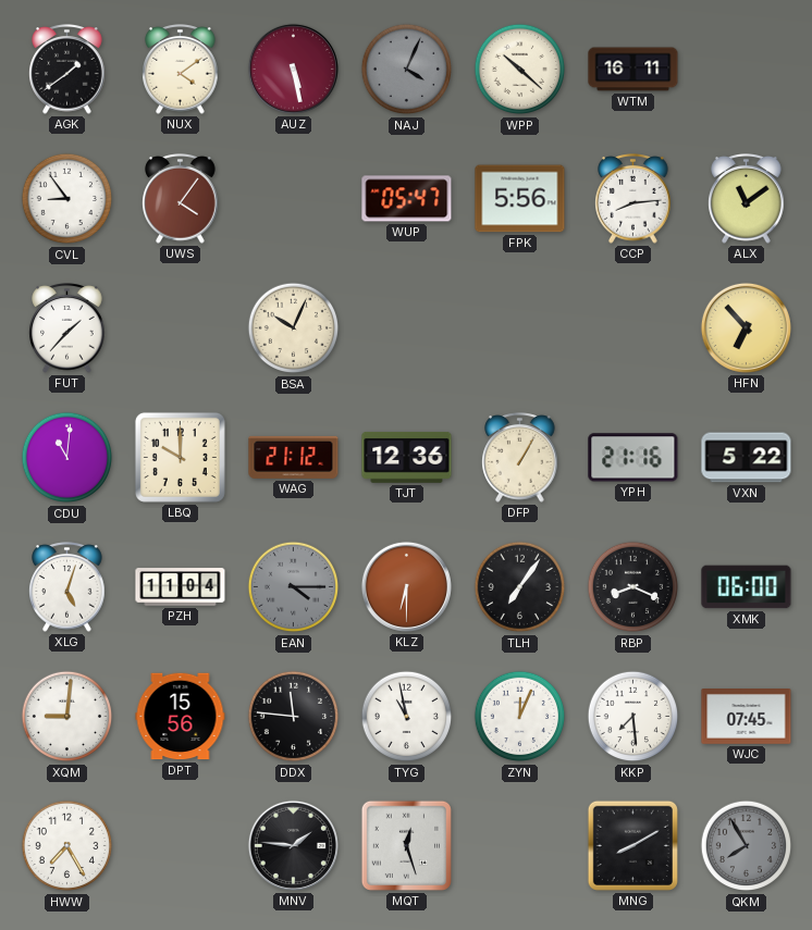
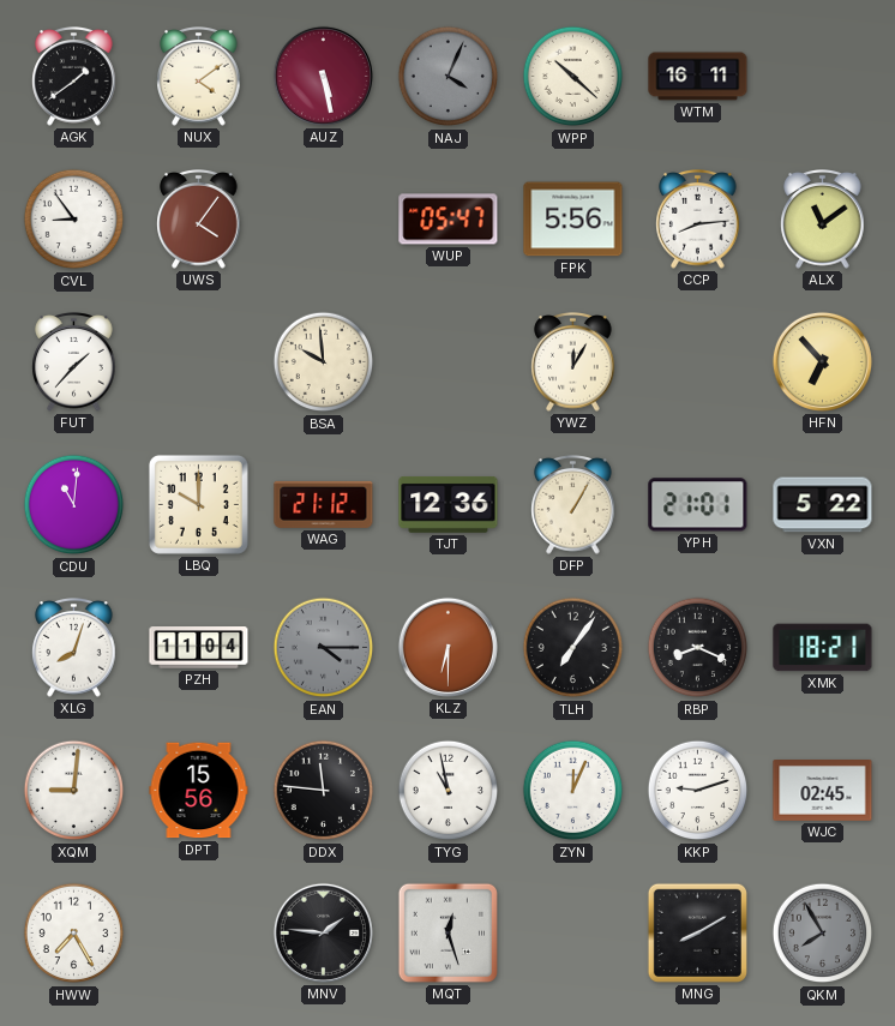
BSA: 10:04 -> 9:59 (324, 362)
YWZ: none -> 12:05 (573, 362)
YPH: 21:16 -> 21:01 (698, 505)
XLG: 5:03 -> 8:03 (74, 648)
XMK: 06:00 -> 18:21 (823, 648)
KKP: 7:29 -> 9:12 (698, 791)
WJC: 07:45 -> 02:45 (823, 791)
